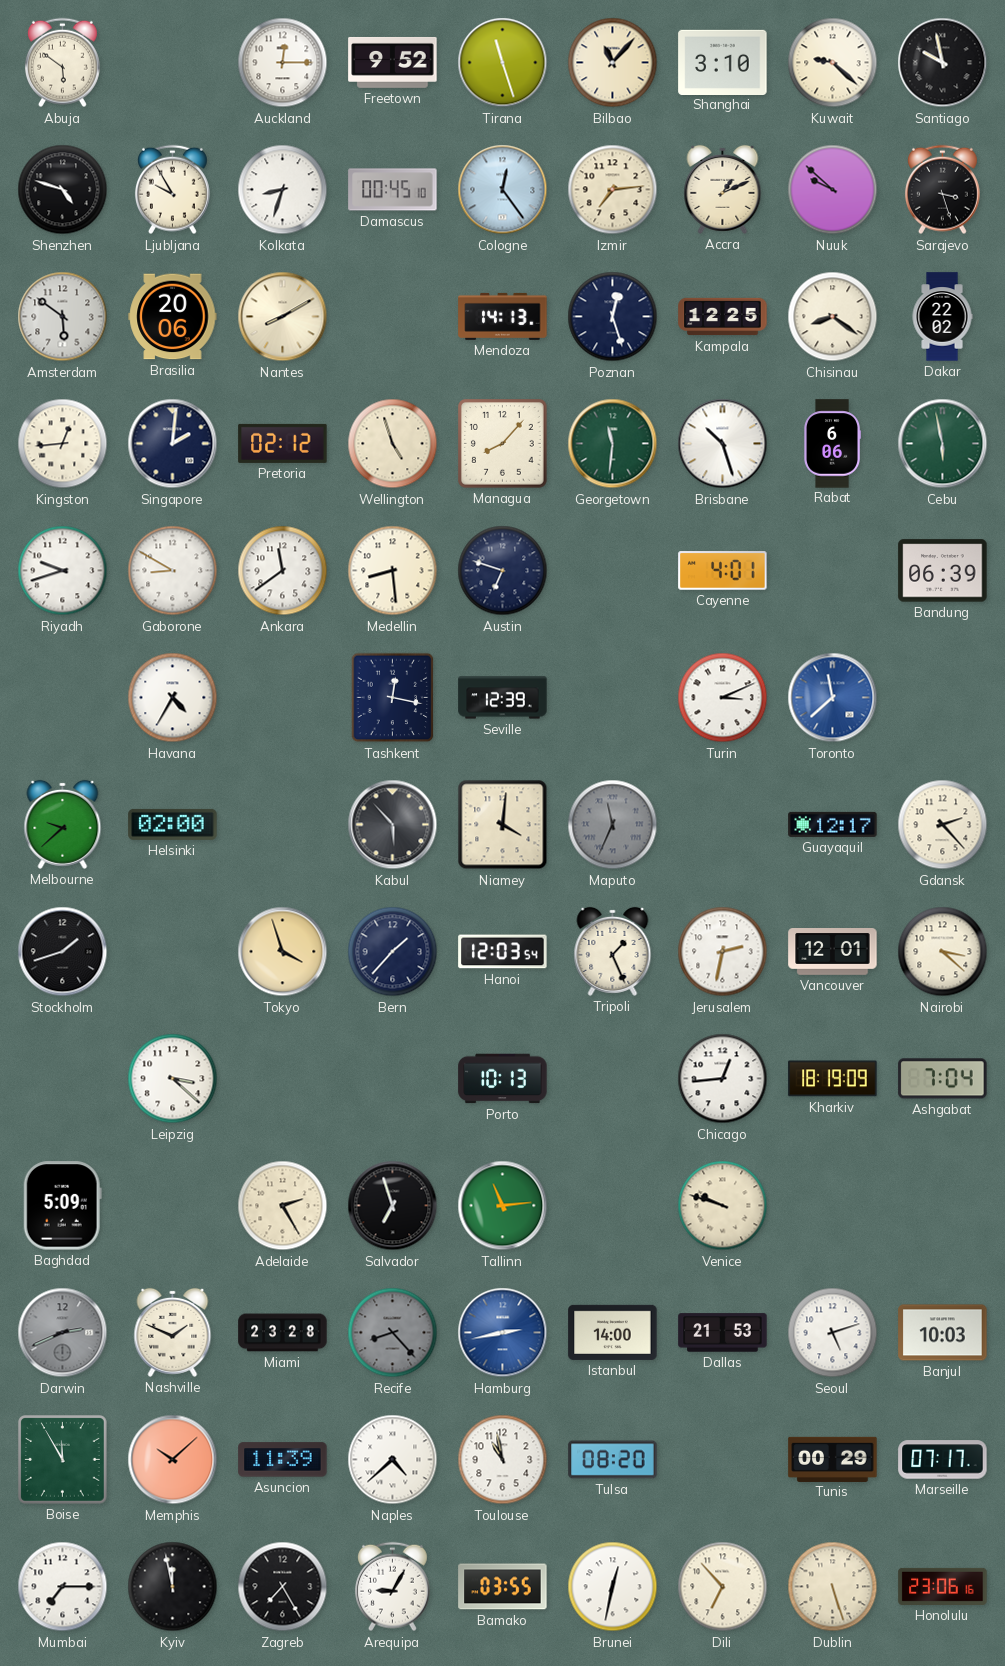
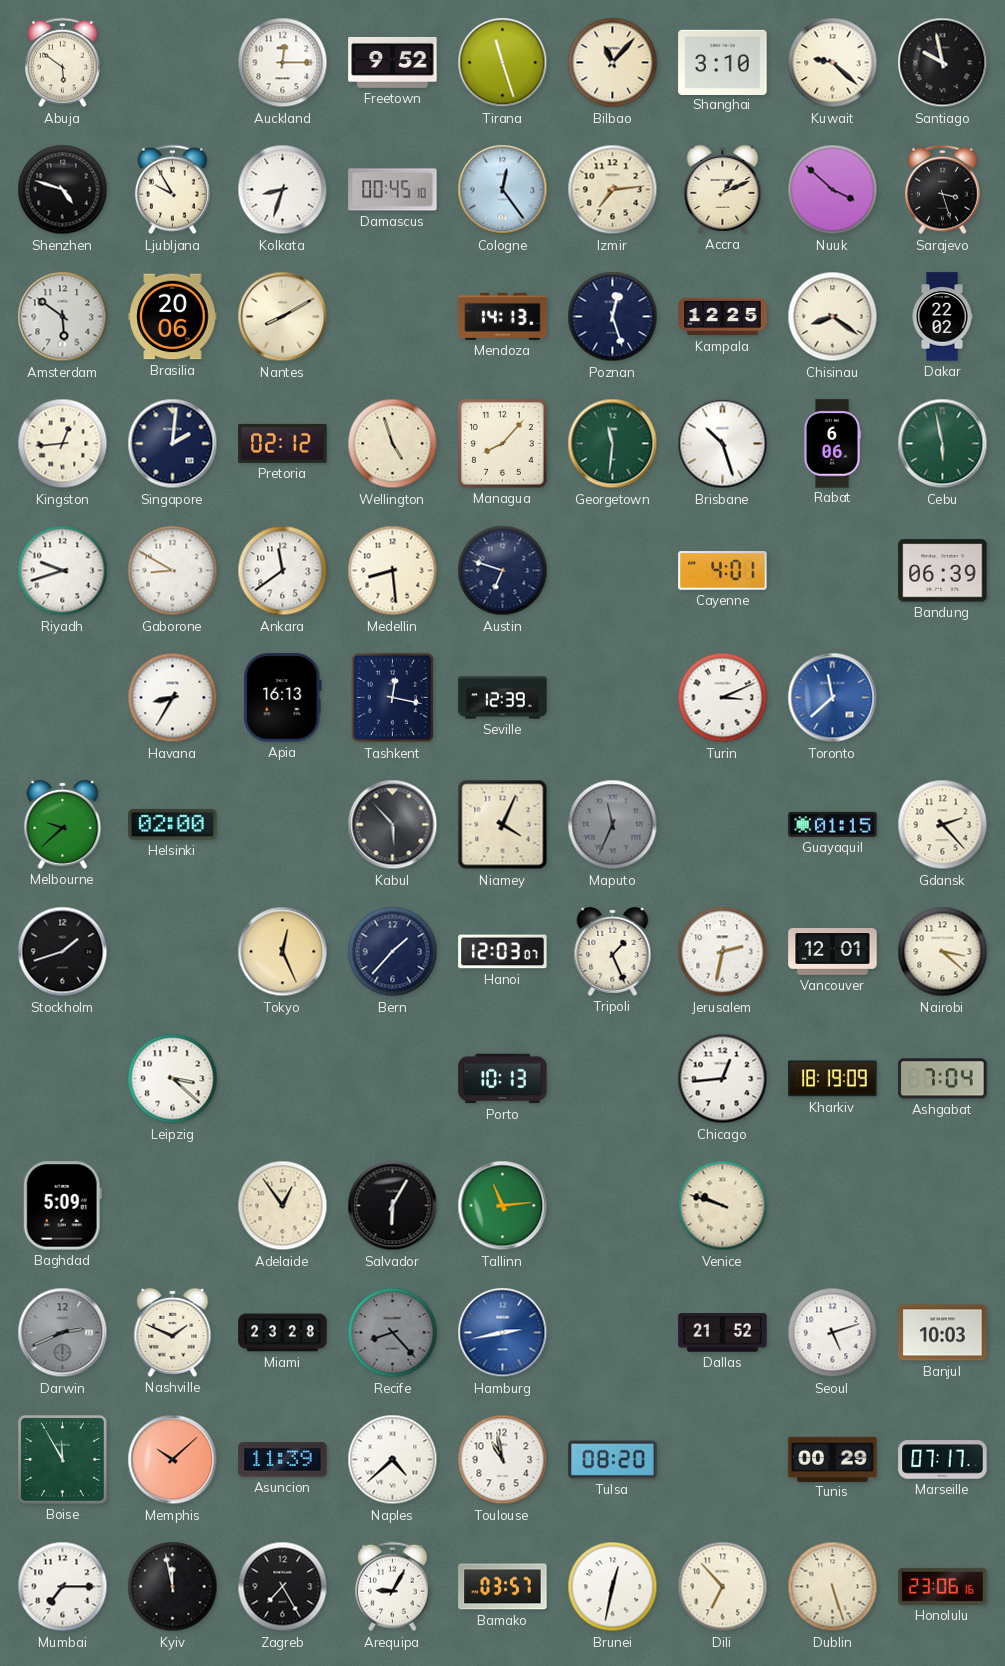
Nuuk: 9:52 -> 3:52 (833, 190)
Havana: 4:35 -> 8:35 (173, 698)
Apia: none -> 16:13 (283, 698)
Niamey: 4:01 -> 4:04 (503, 825)
Guayaquil: 12:17 -> 01:15 (833, 824)
Tokyo: 3:57 -> 12:26 (283, 952)
Hanoi: 12:03:54 -> 12:03:07 (503, 952)
Adelaide: 2:25 -> 12:54 (283, 1206)
Salvador: 6:57 -> 6:05 (393, 1206)
Istanbul: 14:00 -> none (613, 1332)
Dallas: 21:53 -> 21:52 (723, 1333)
Bamako: 03:55 -> 03:57 (503, 1587)
